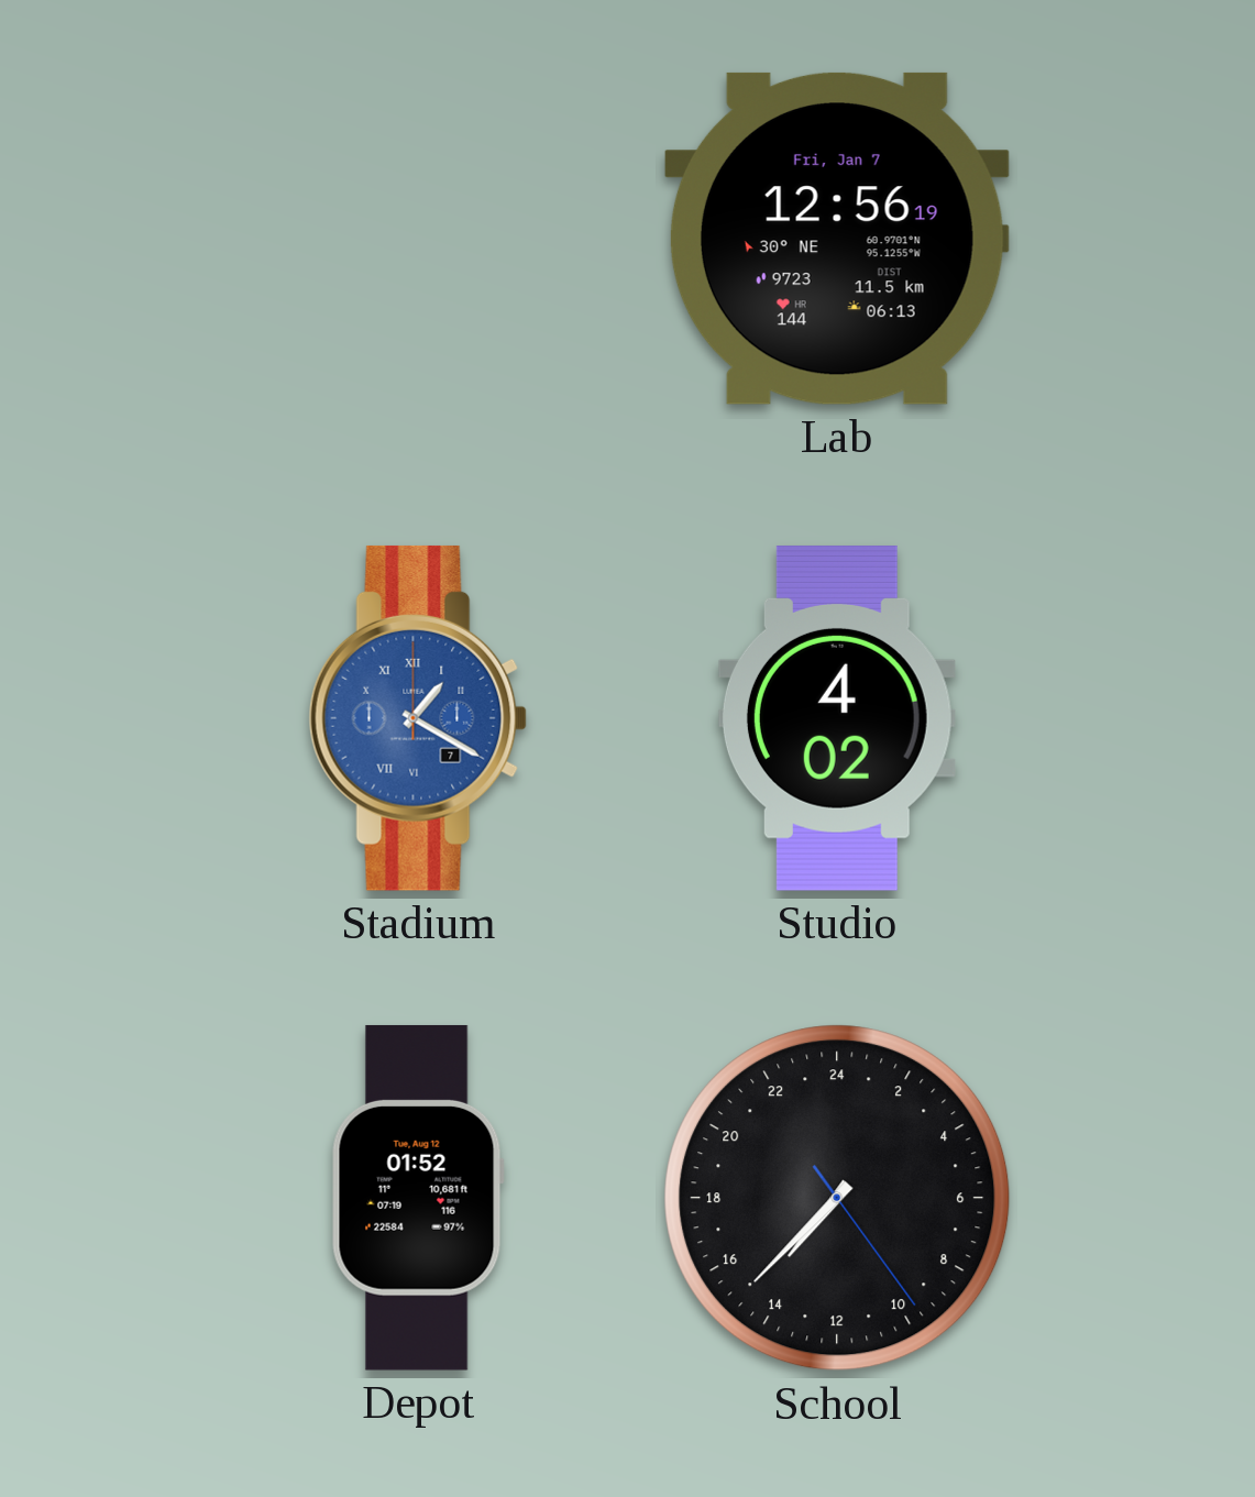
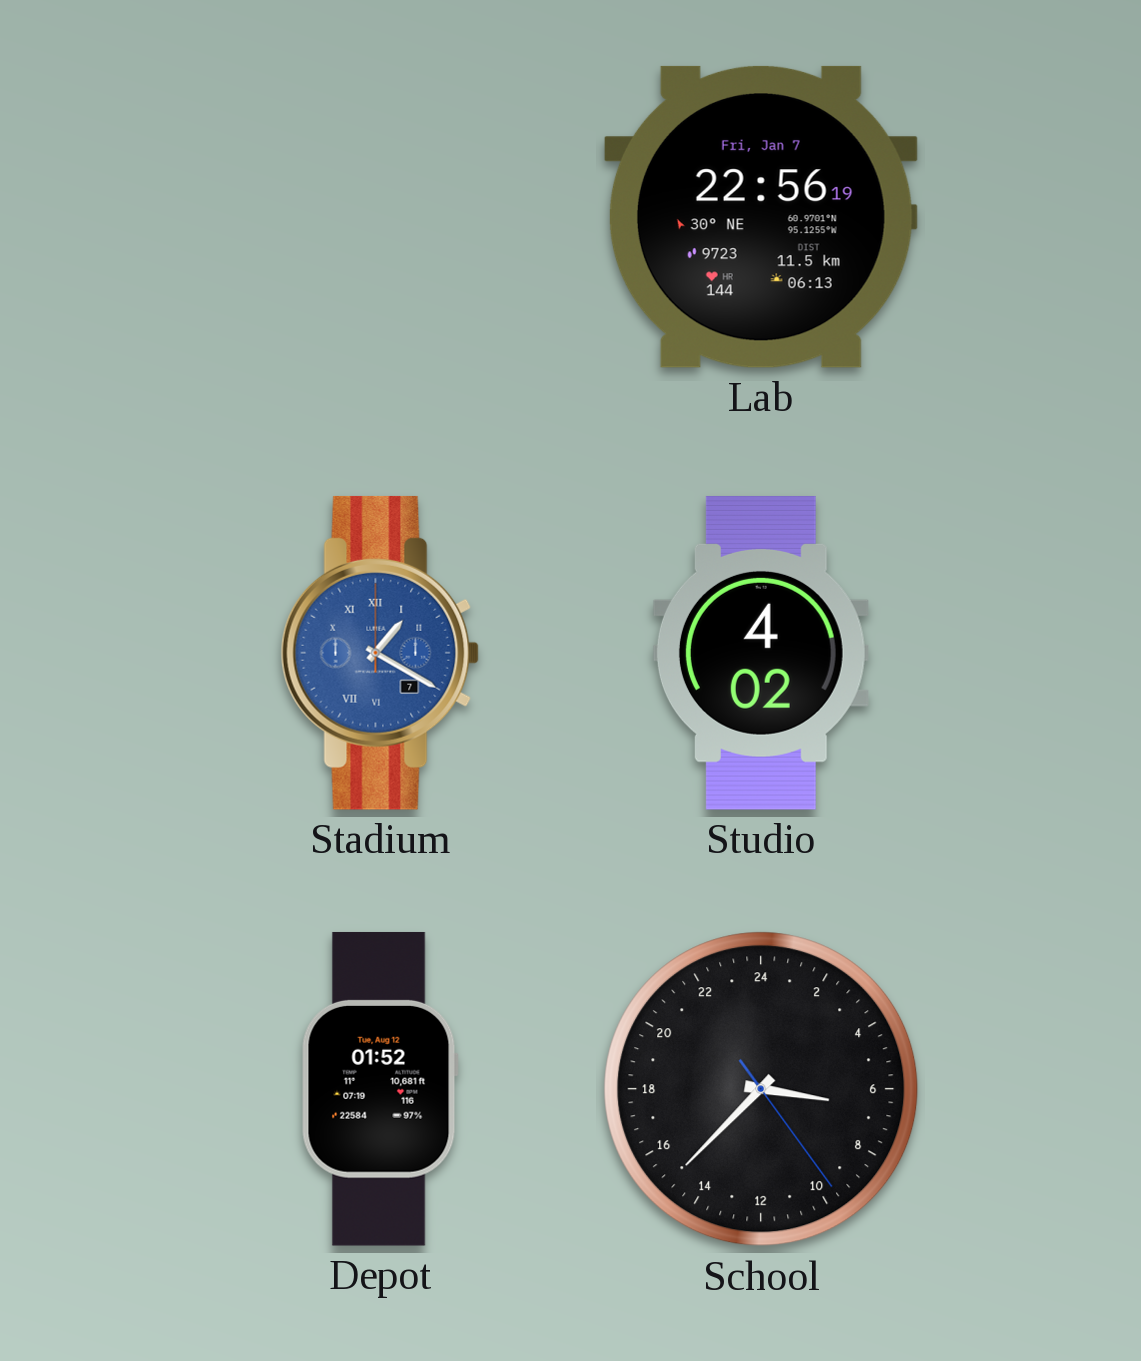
Lab: 12:56 -> 22:56 (761, 217)
School: 14:37 -> 6:37 (761, 1089)
